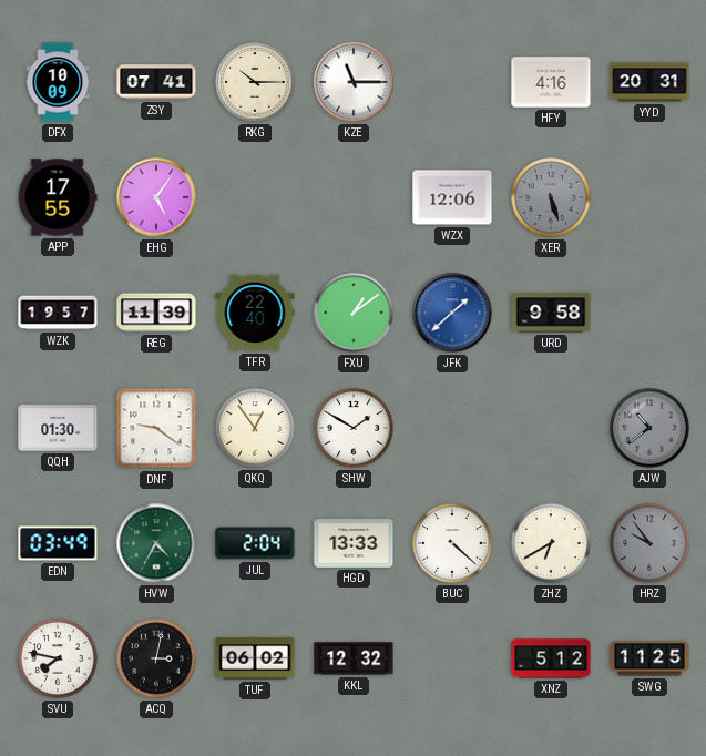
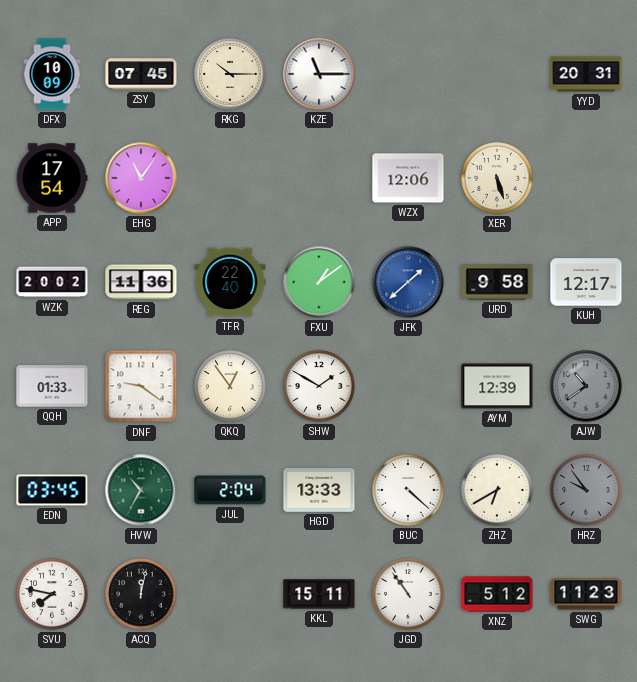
ZSY: 07:41 -> 07:45 (141, 74)
HFY: 4:16 -> none (551, 82)
APP: 17:55 -> 17:54 (52, 178)
EHG: 5:06 -> 11:06 (141, 178)
XER dial: grey -> cream (497, 178)
WZK: 19:57 -> 20:02 (52, 282)
REG: 11:39 -> 11:36 (141, 282)
KUH: none -> 12:17 (586, 282)
QQH: 01:30 -> 01:33 (52, 386)
AYM: none -> 12:39 (497, 386)
EDN: 03:49 -> 03:45 (52, 490)
HVW: 4:35 -> 10:35 (141, 490)
ACQ: 3:02 -> 12:02 (141, 594)
TUF: 06:02 -> none (255, 658)
KKL: 12:32 -> 15:11 (319, 594)
JGD: none -> 10:54 (408, 594)
SWG: 11:25 -> 11:23 (586, 594)
